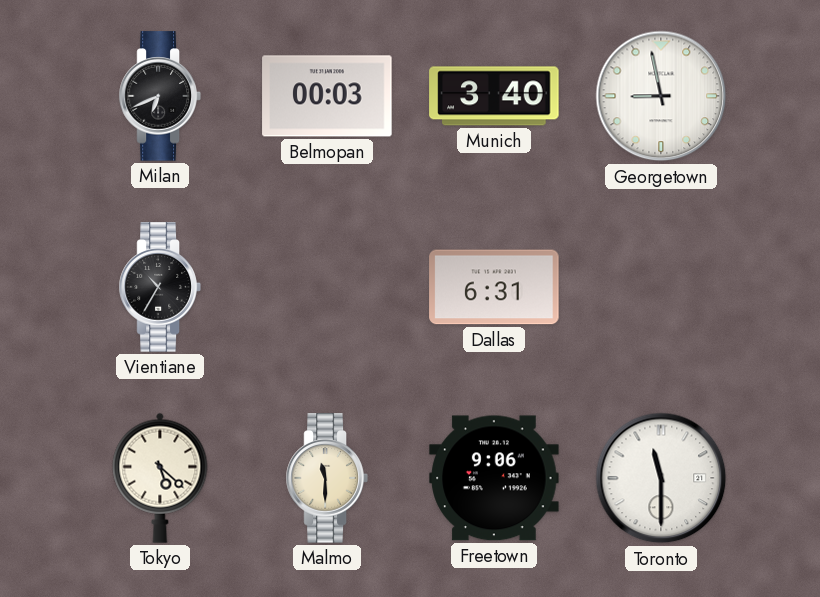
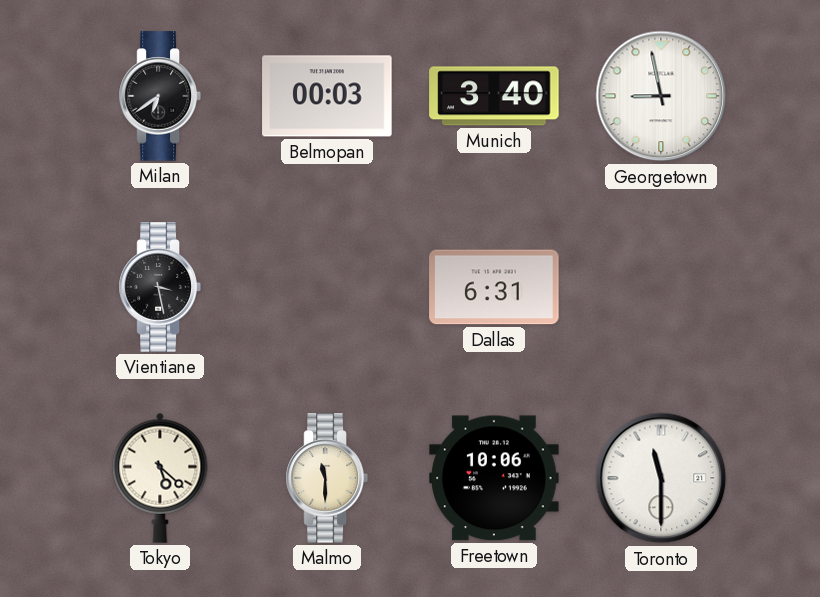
Milan: 6:41 -> 6:39 (160, 96)
Vientiane: 10:35 -> 3:28 (160, 287)
Freetown: 9:06 -> 10:06 (494, 478)
